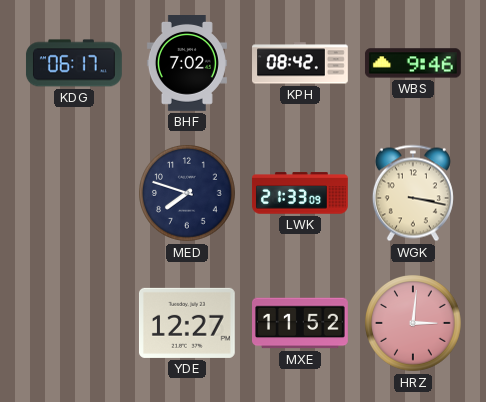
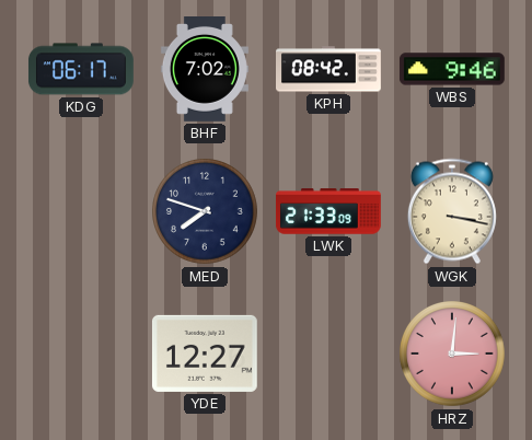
MXE: 11:52 -> none (301, 323)
